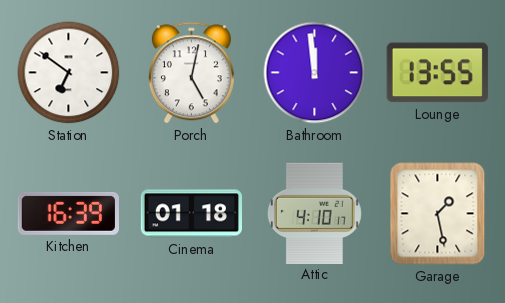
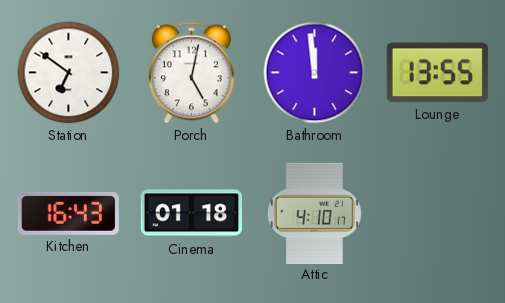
Kitchen: 16:39 -> 16:43 (68, 213)
Garage: 1:28 -> none (438, 214)
